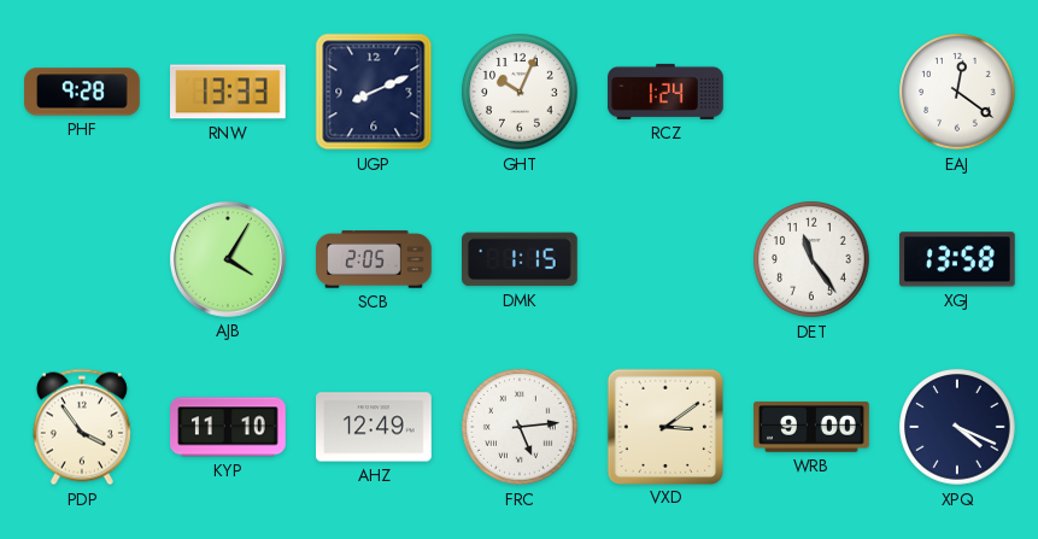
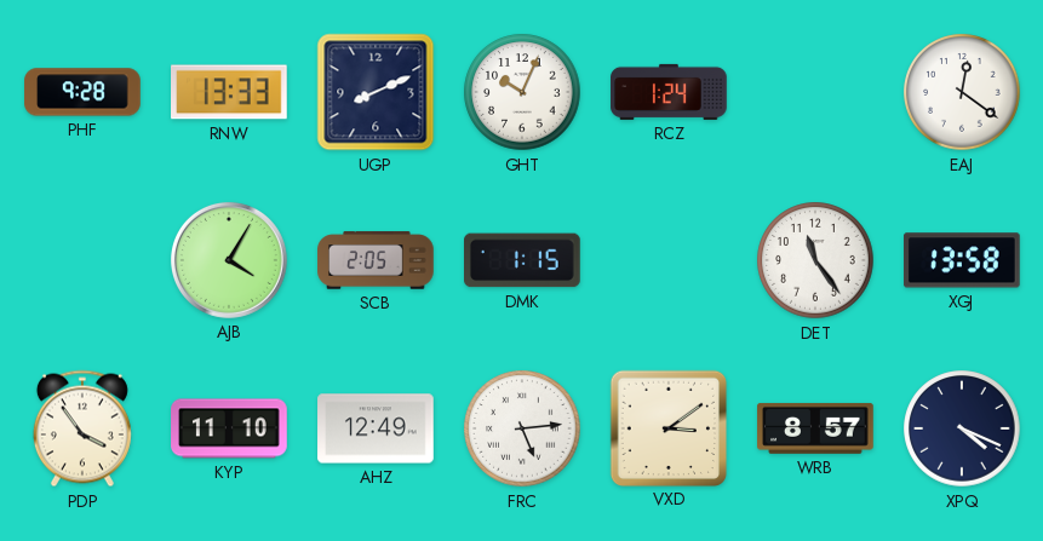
WRB: 9:00 -> 8:57 (815, 428)
